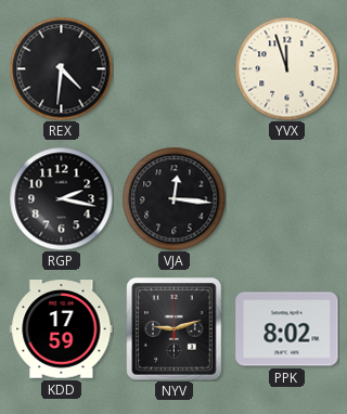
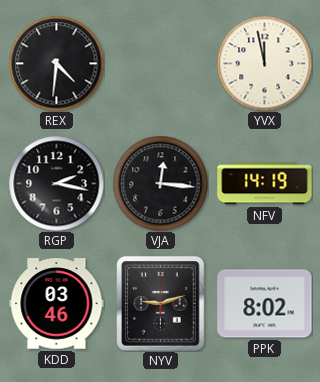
YVX: 11:57 -> 11:58 (264, 63)
NFV: none -> 14:19 (265, 184)
KDD: 17:59 -> 03:46 (57, 304)
